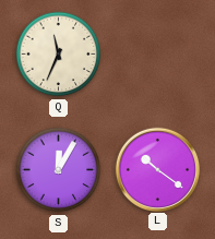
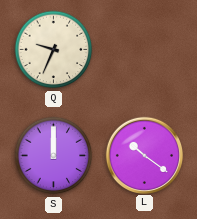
Q: 11:34 -> 9:34 (54, 50)
S: 12:05 -> 12:00 (54, 156)
